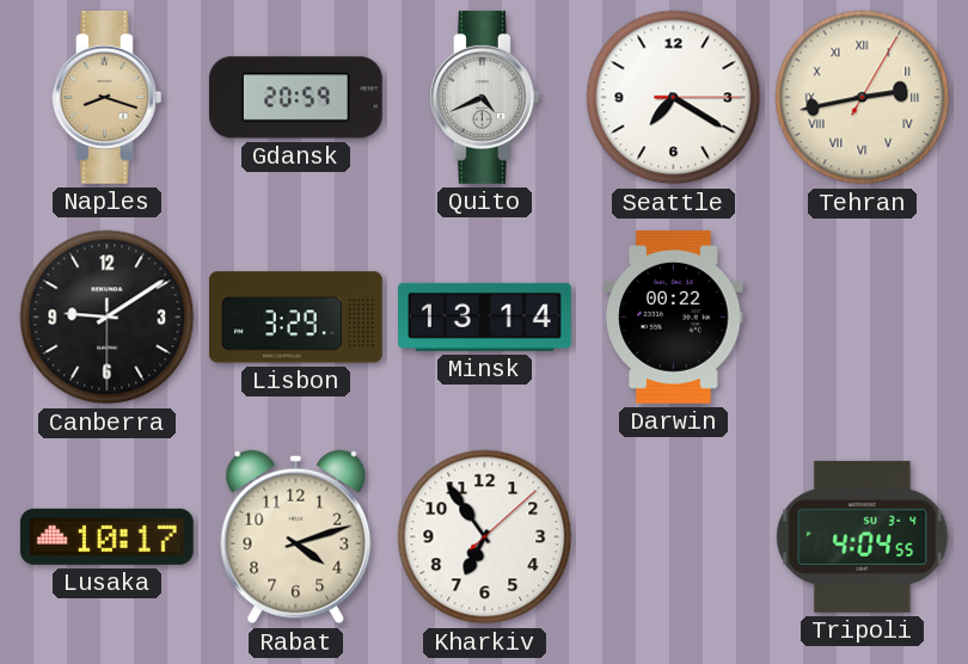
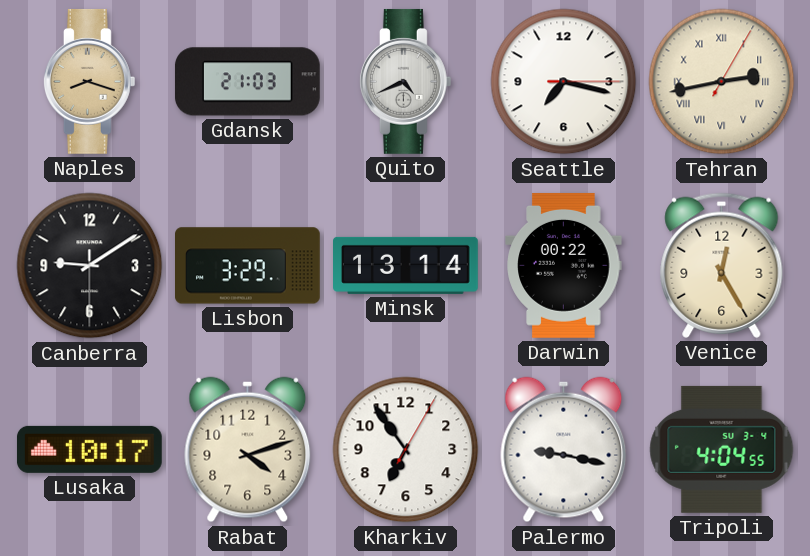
Gdansk: 20:59 -> 21:03 (247, 82)
Seattle: 7:20 -> 7:17 (564, 82)
Venice: none -> 12:25 (722, 265)
Kharkiv: 6:54:08 -> 6:54:05 (406, 450)
Palermo: none -> 9:17 (564, 450)
